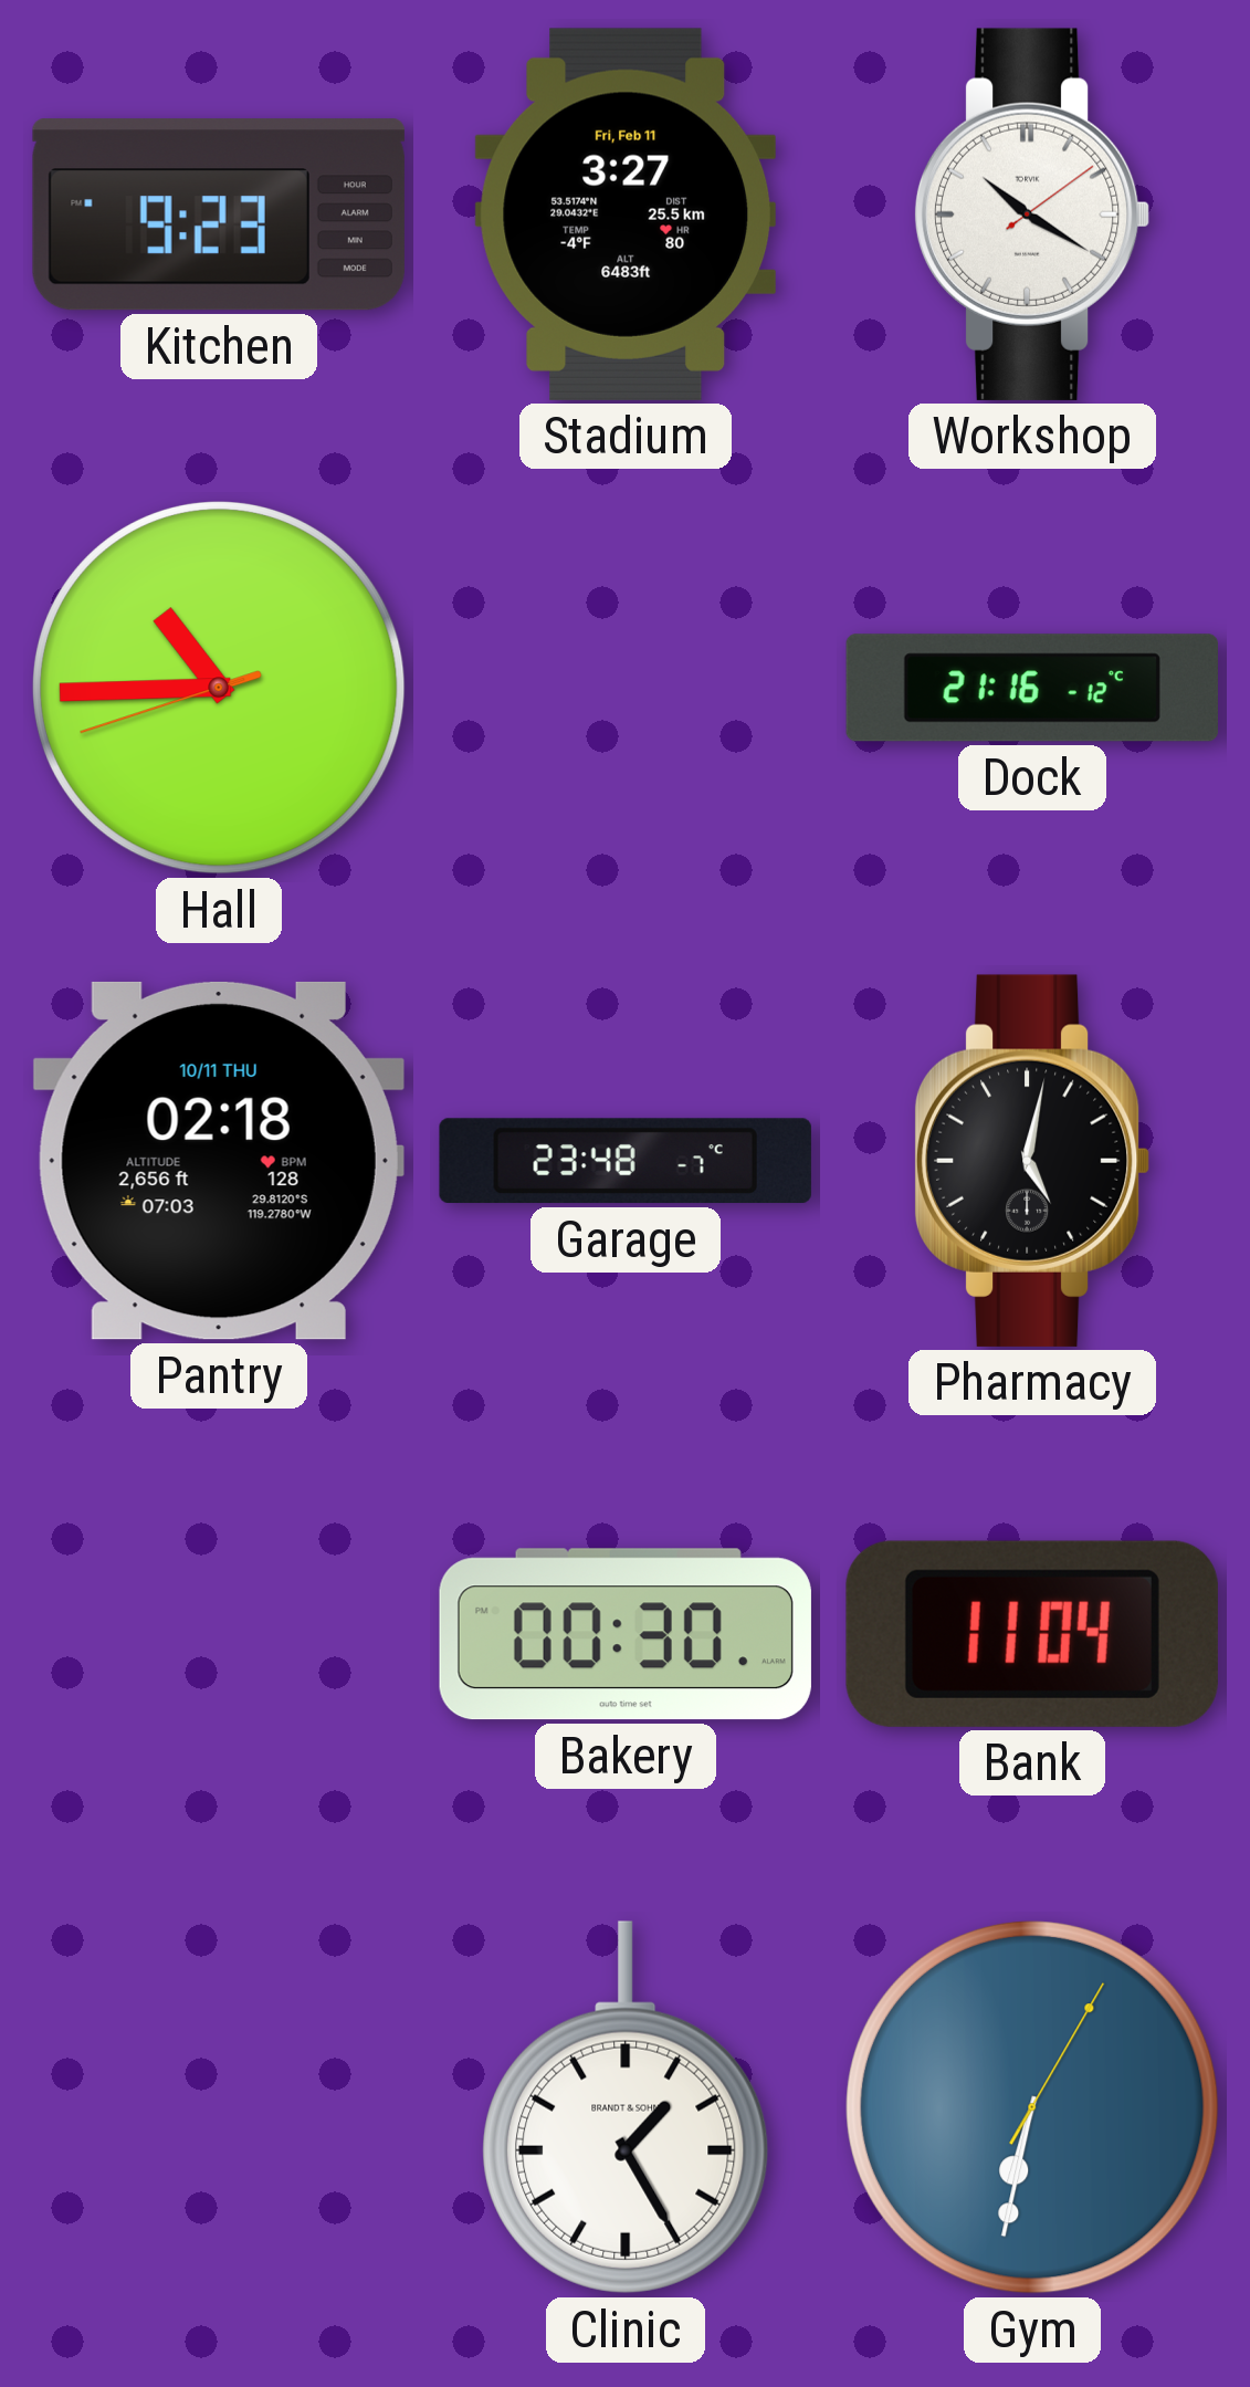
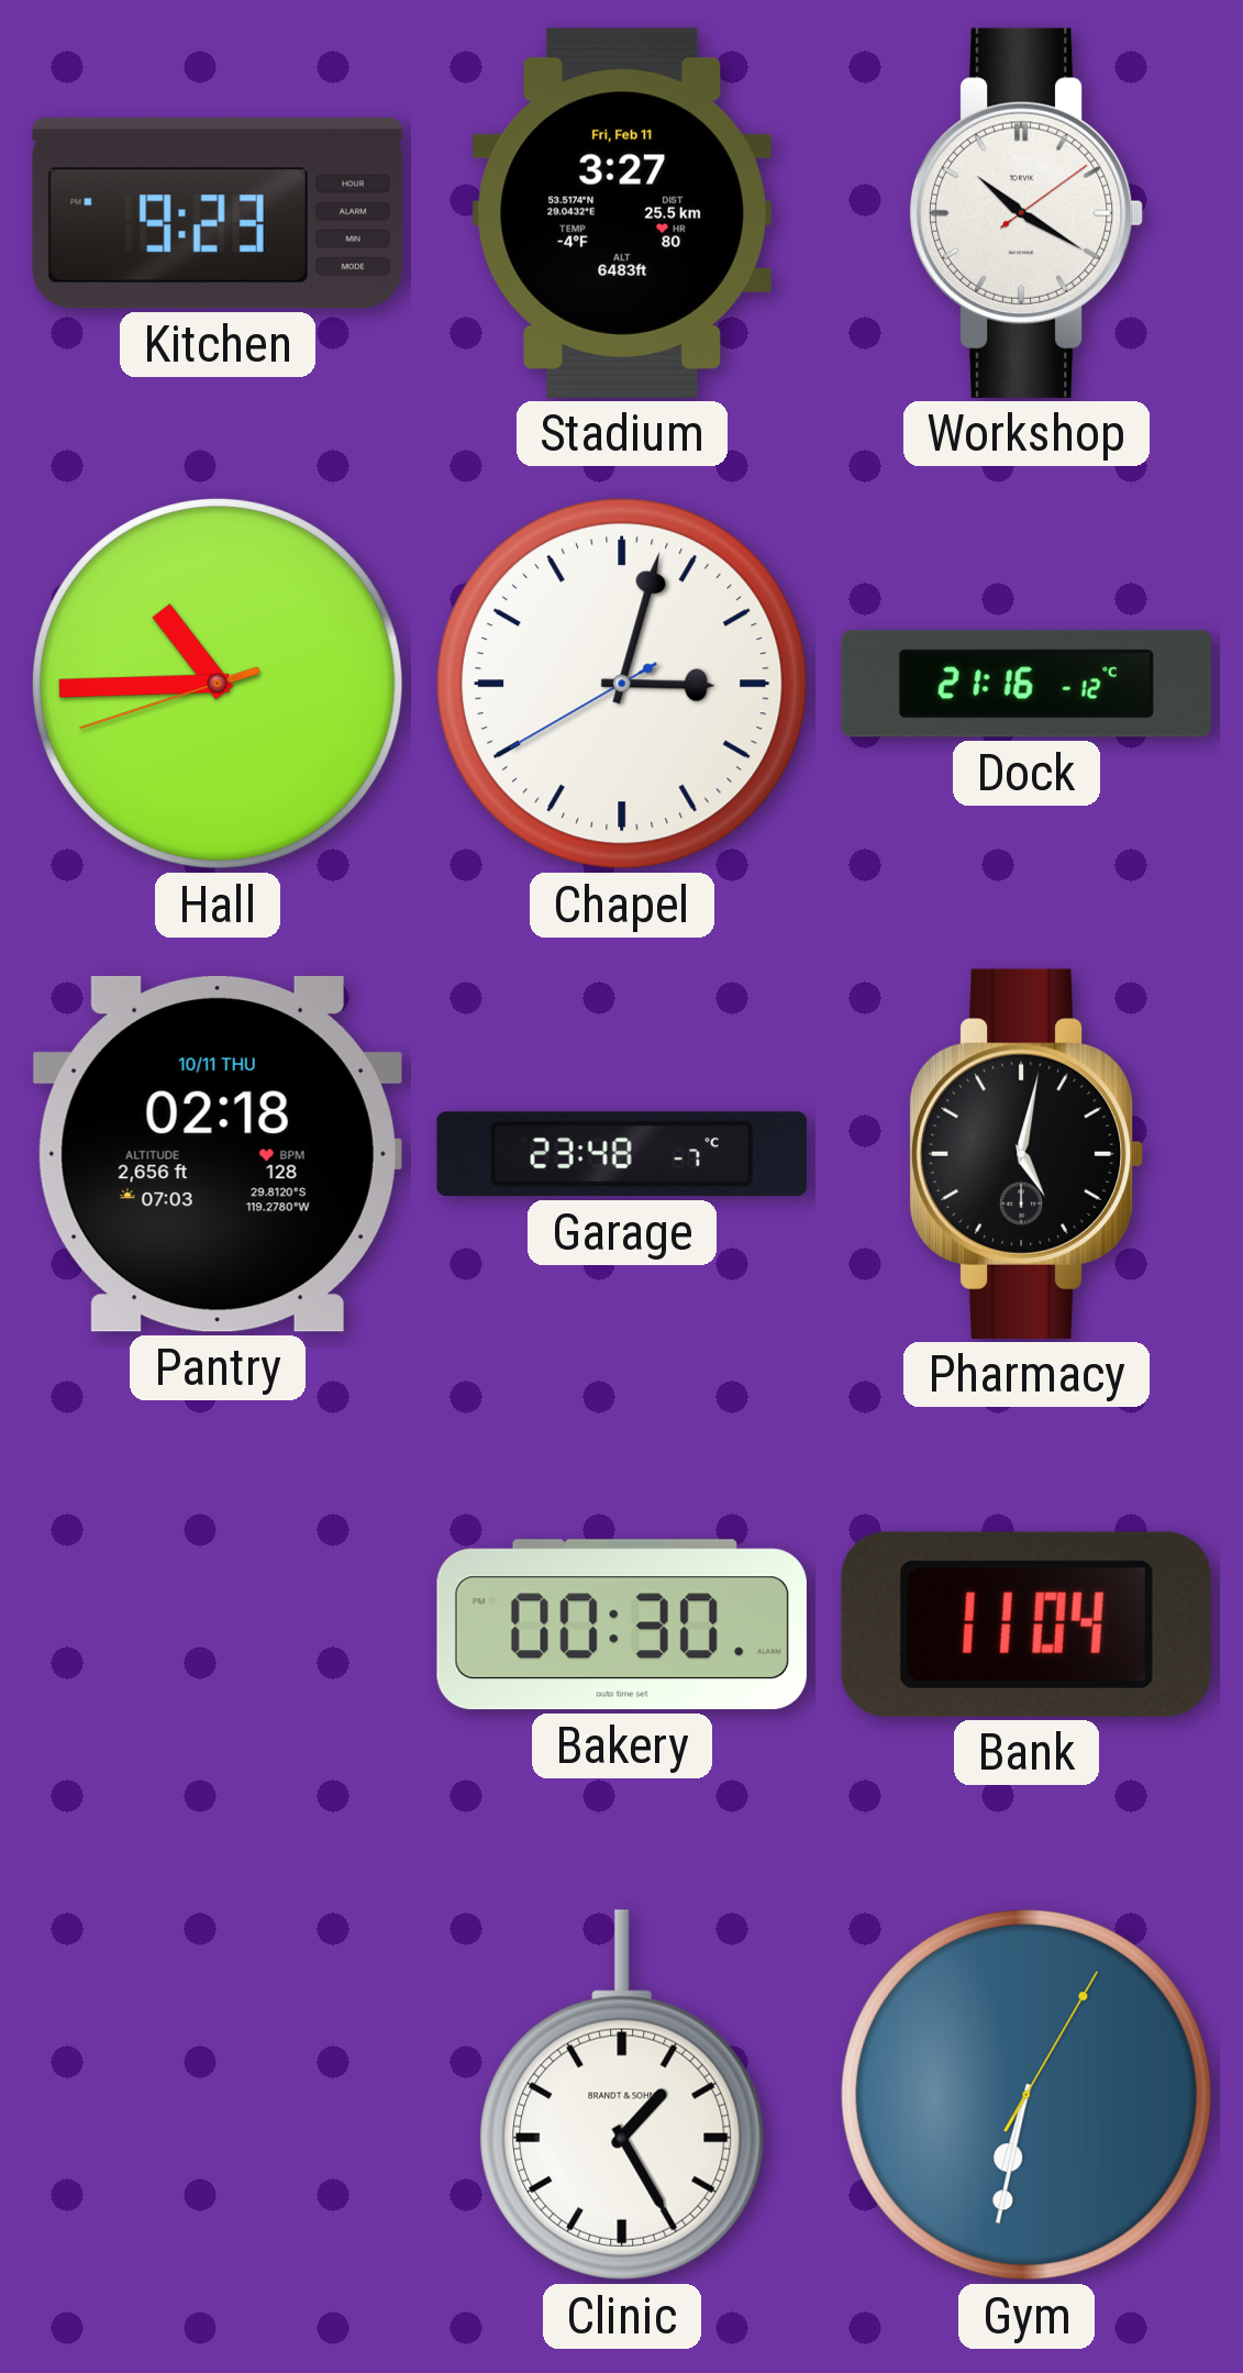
Chapel: none -> 3:02 (623, 685)
